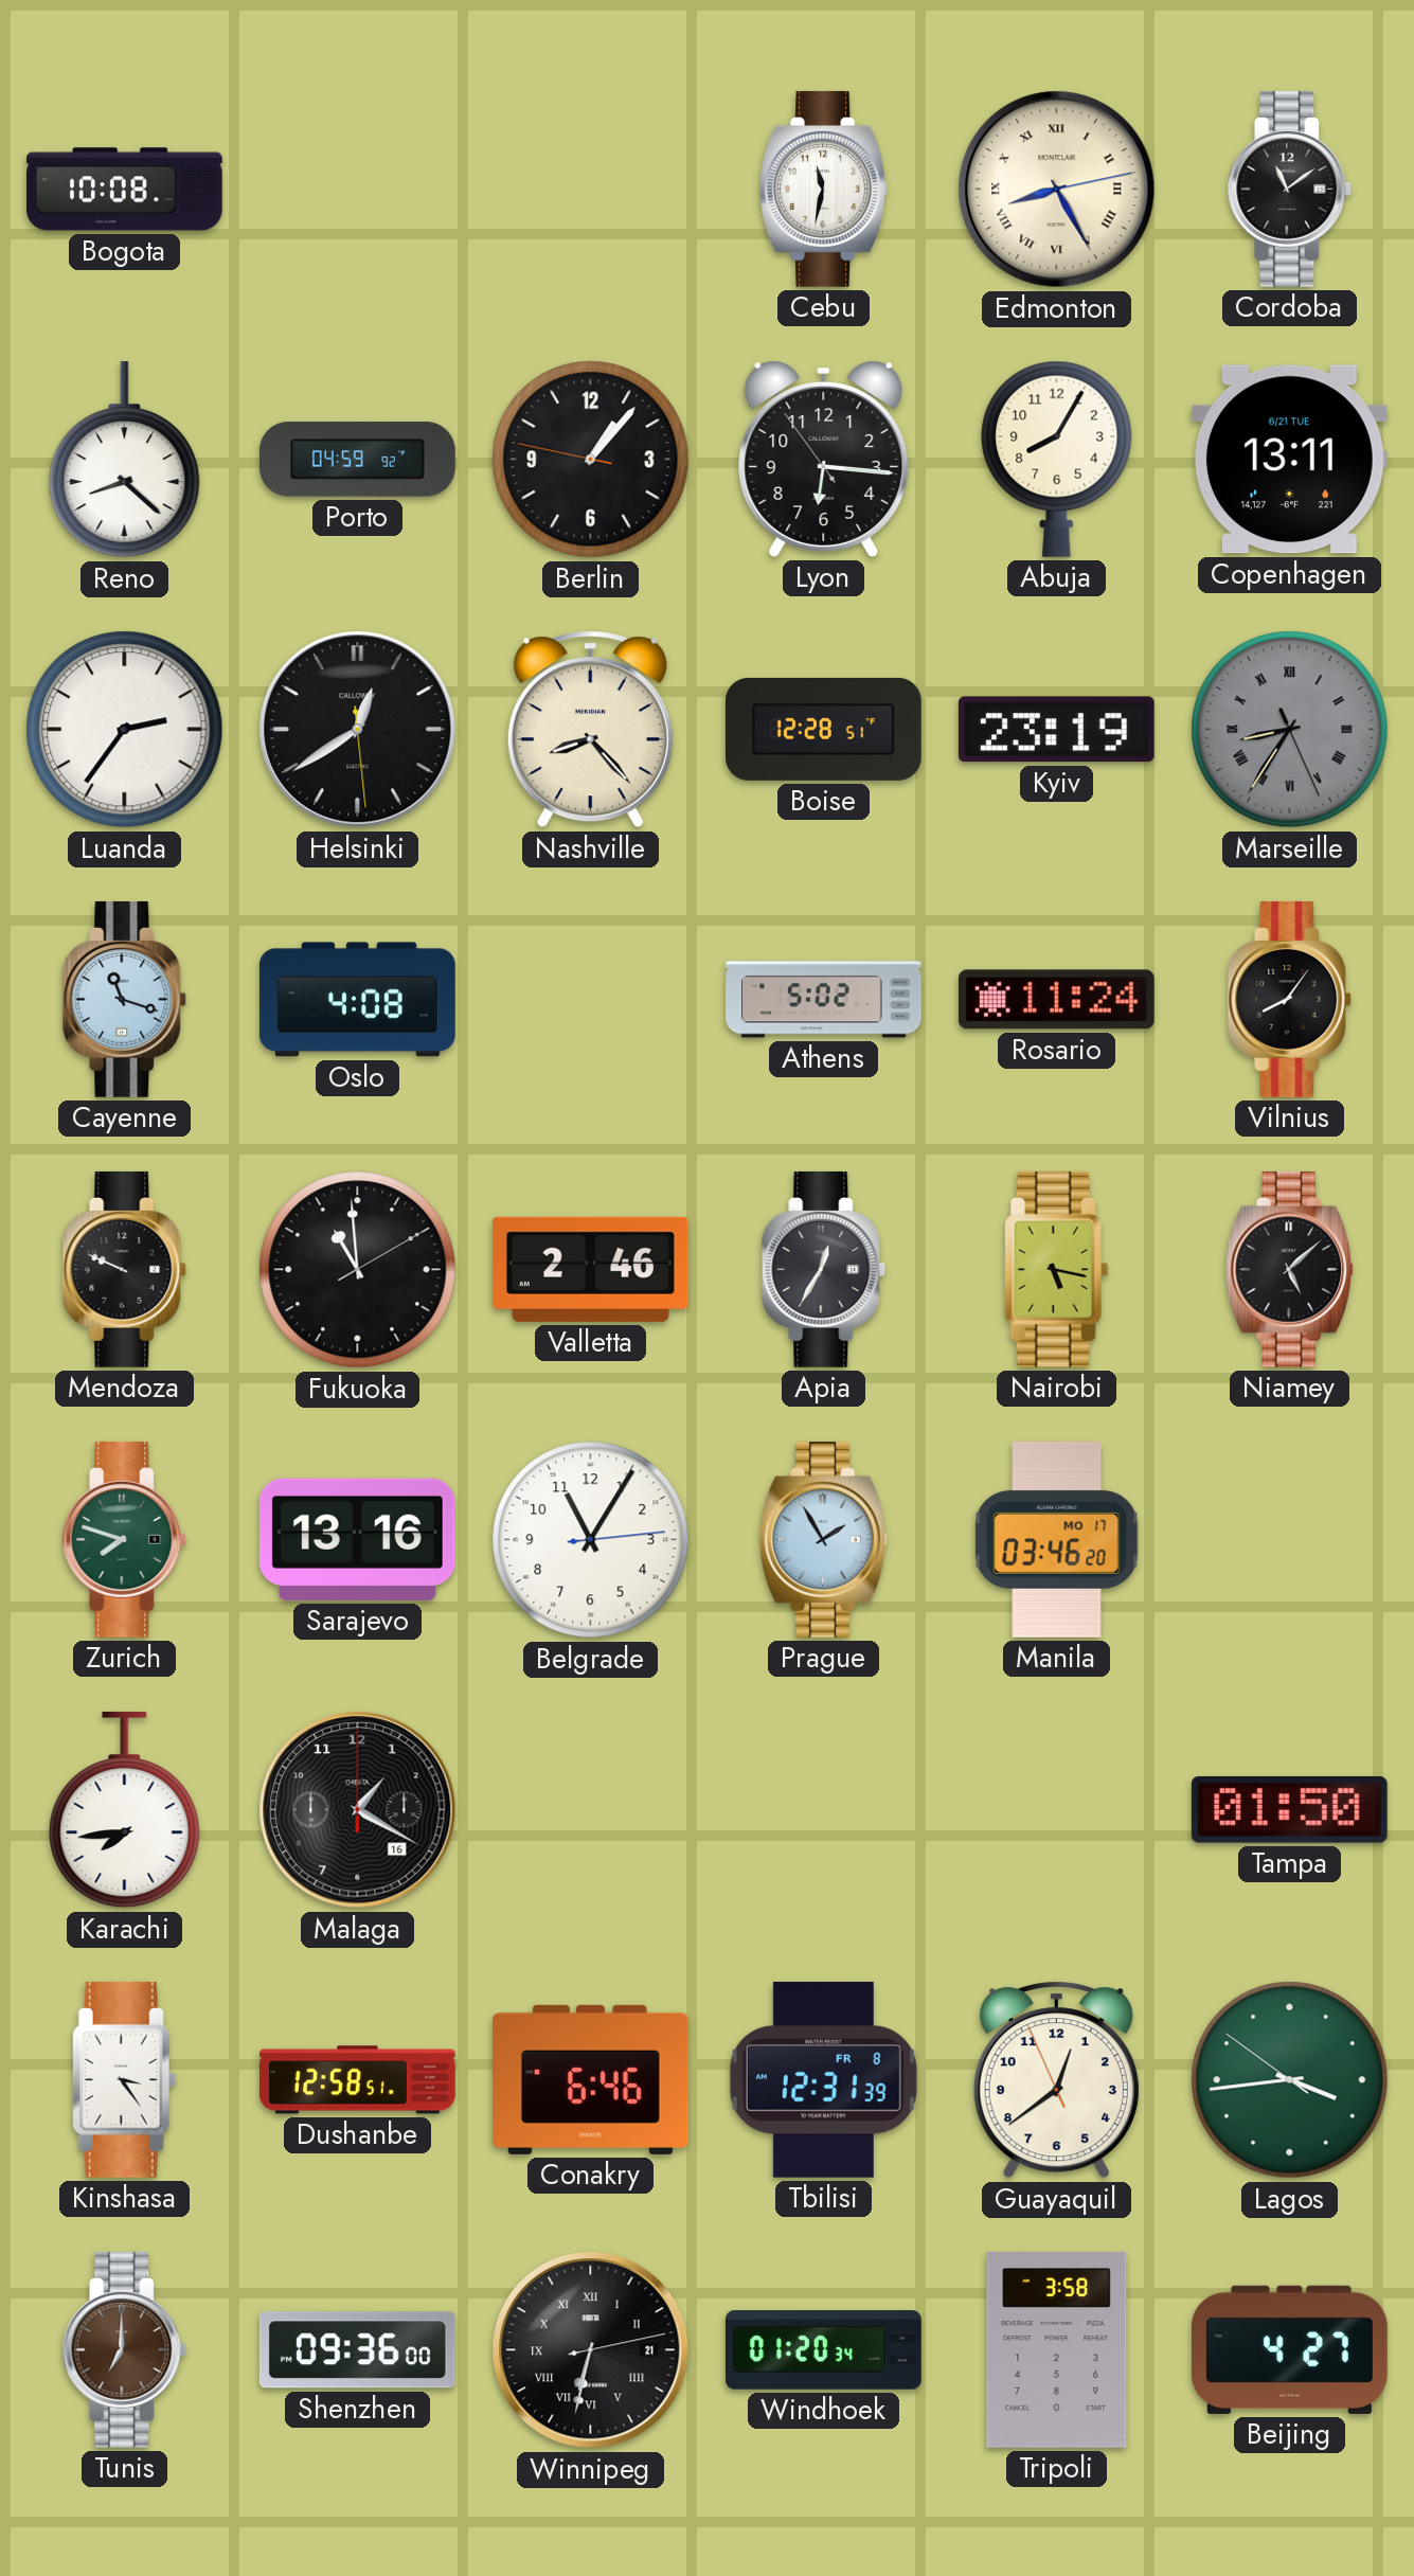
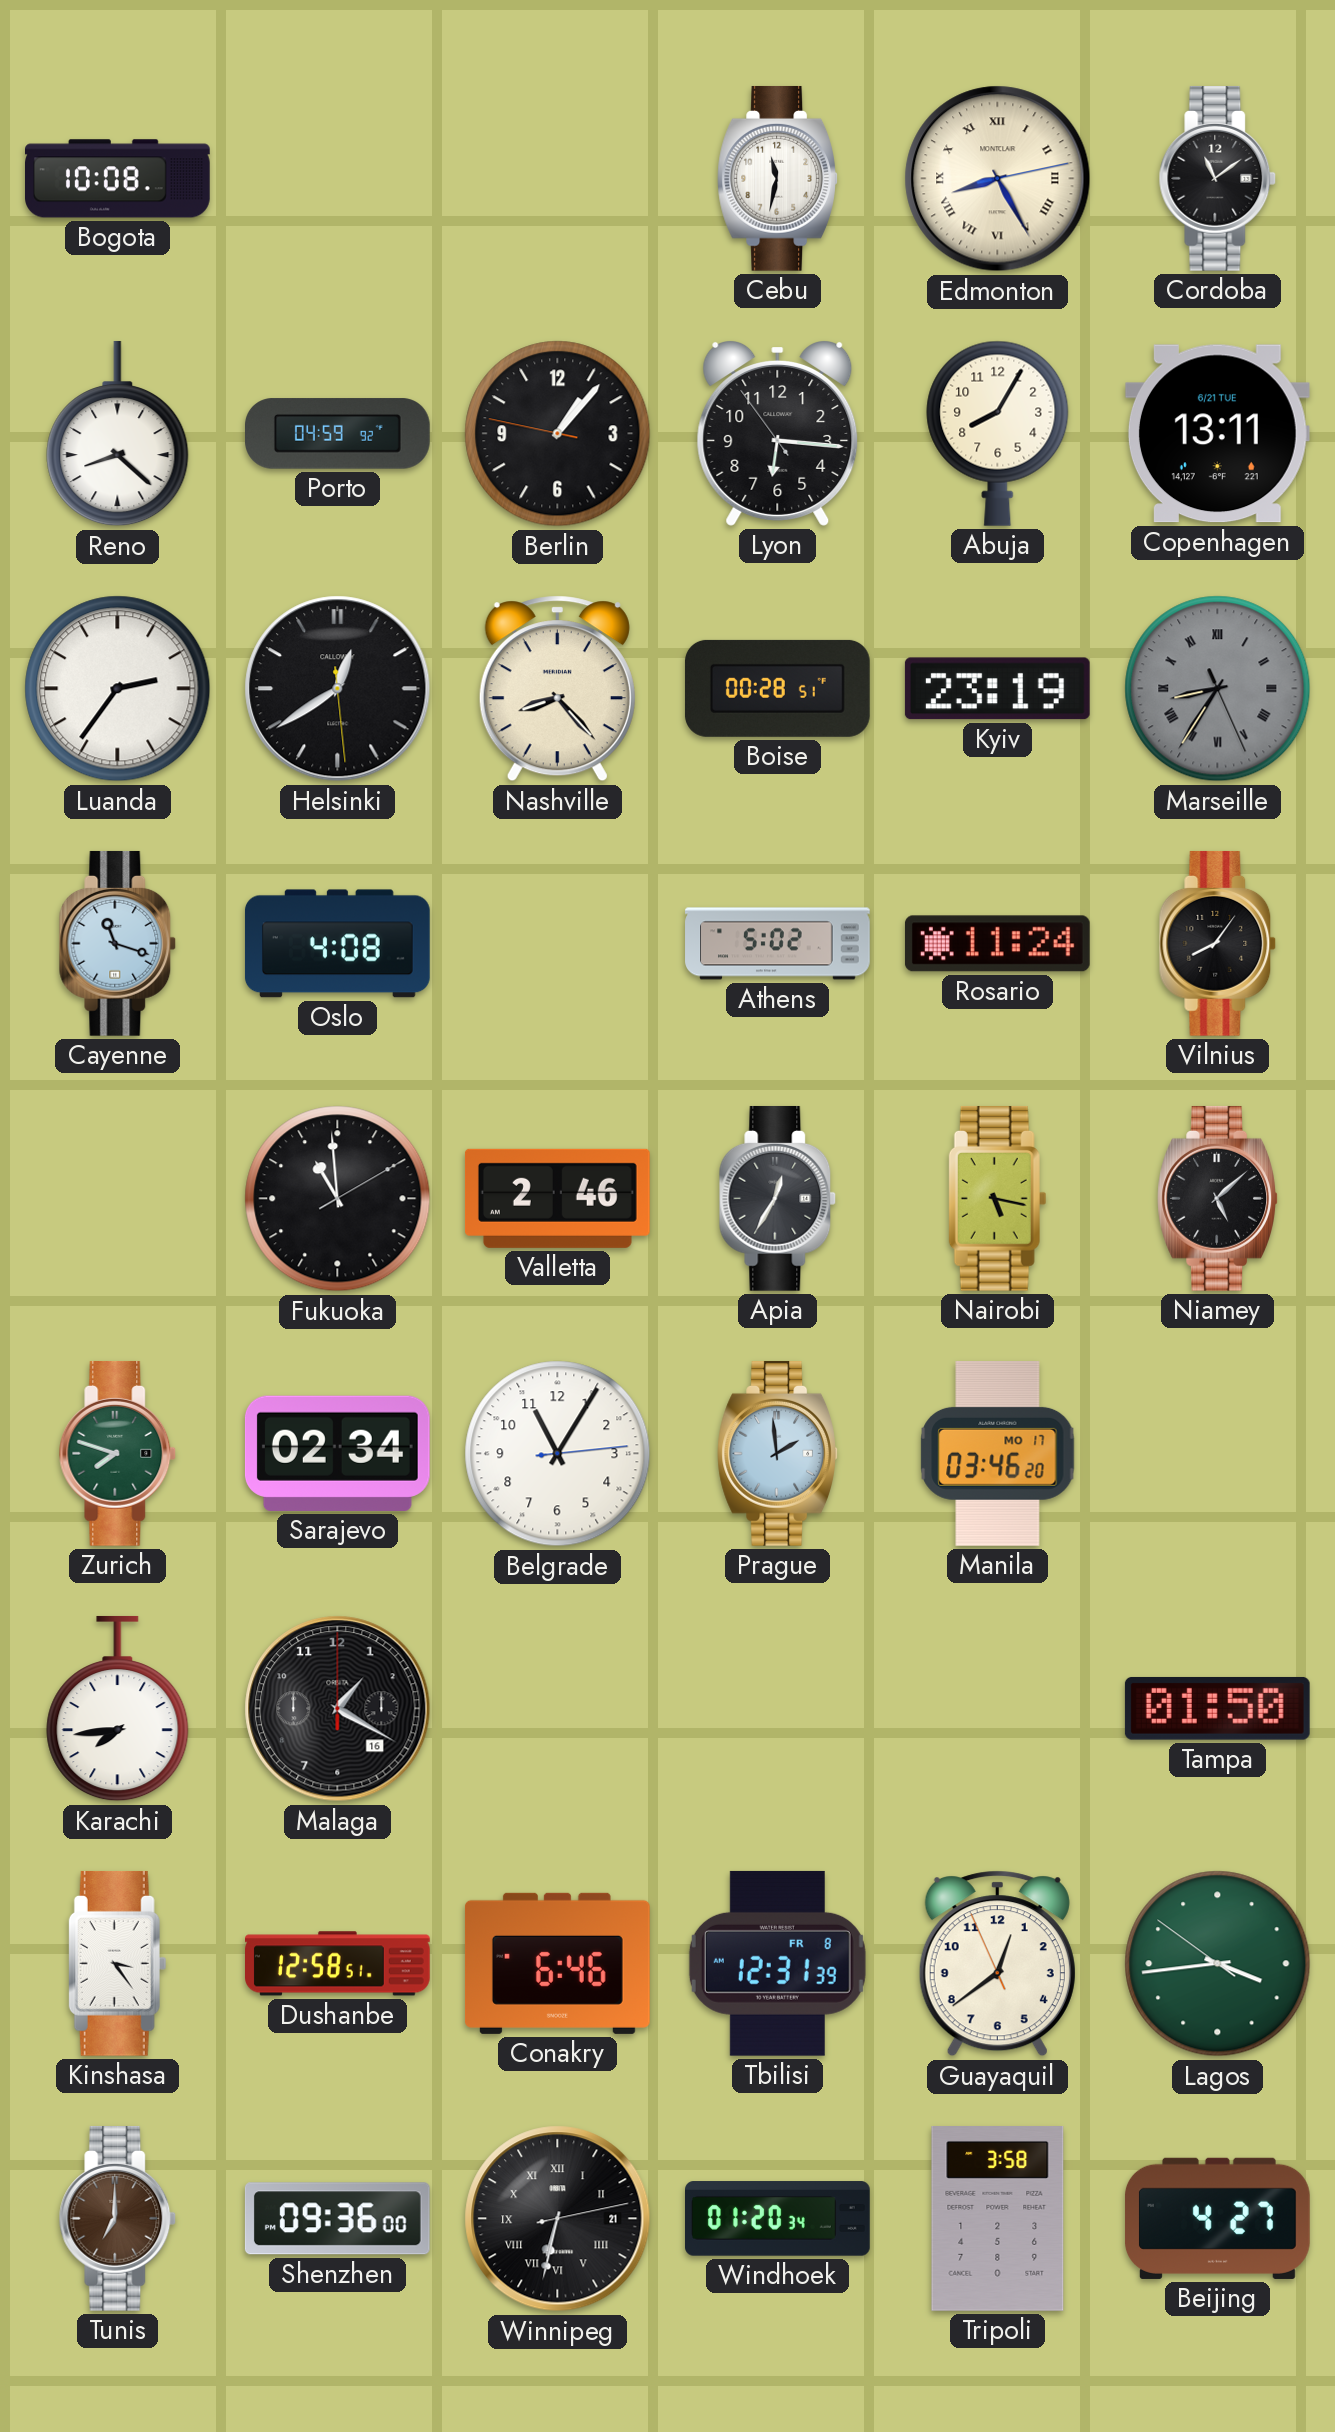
Boise: 12:28 -> 00:28 (777, 688)
Mendoza: 9:49 -> none (125, 1269)
Sarajevo: 13:16 -> 02:34 (337, 1453)
Prague: 1:55 -> 1:59 (777, 1453)
